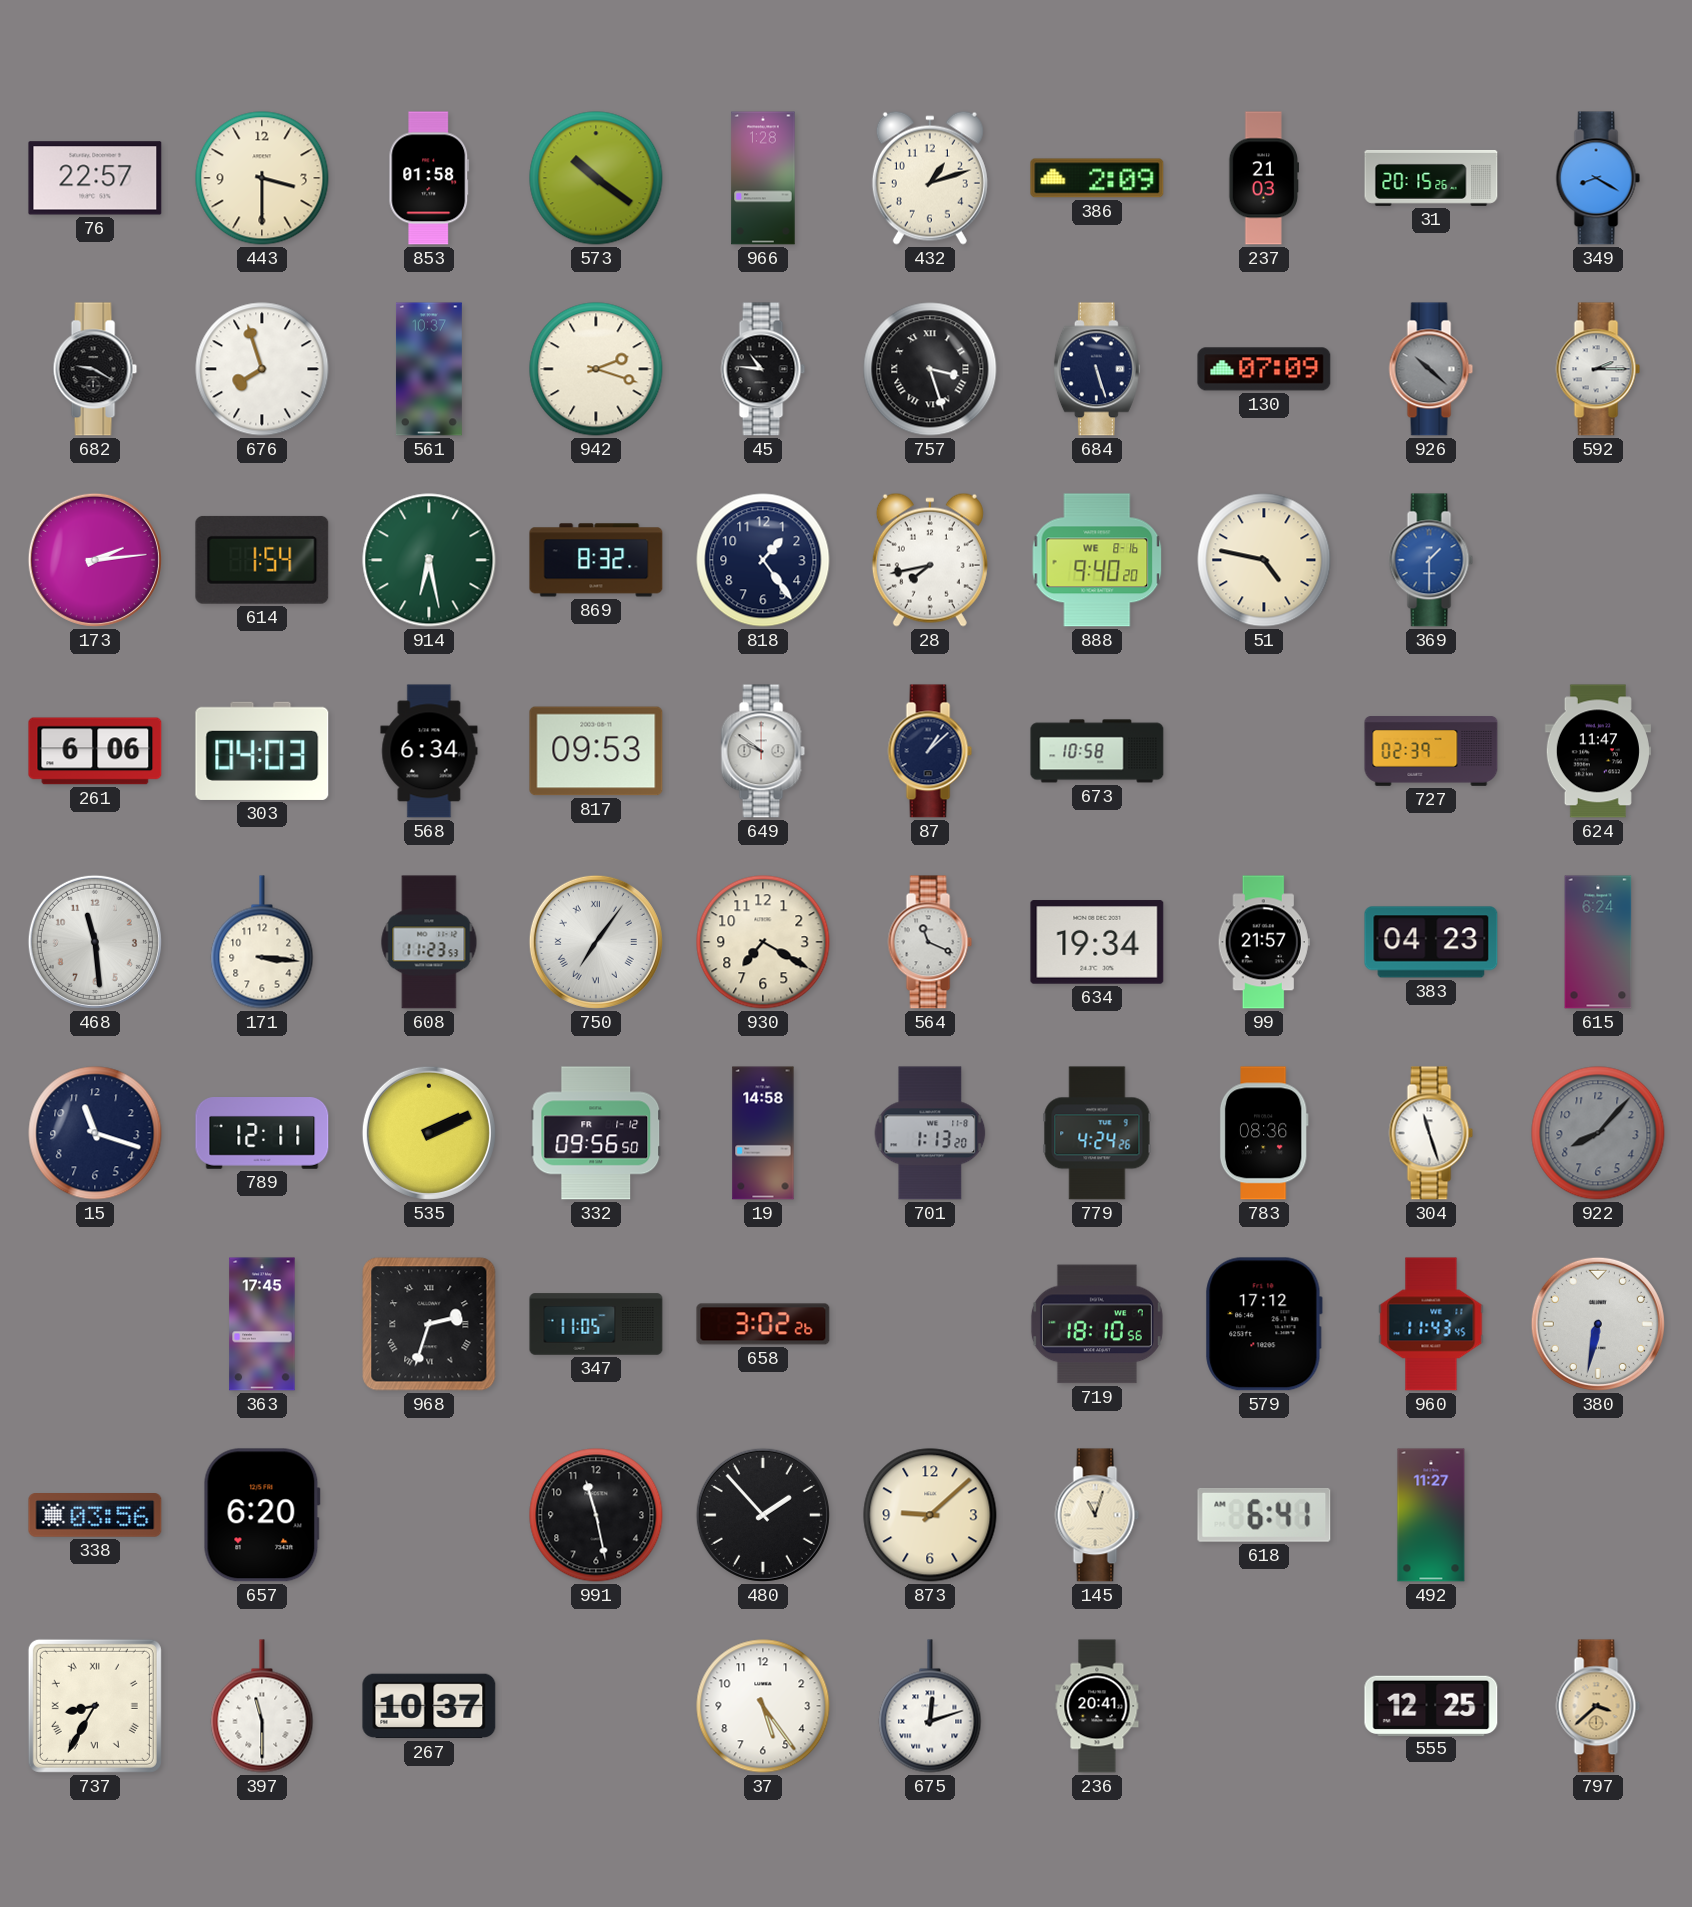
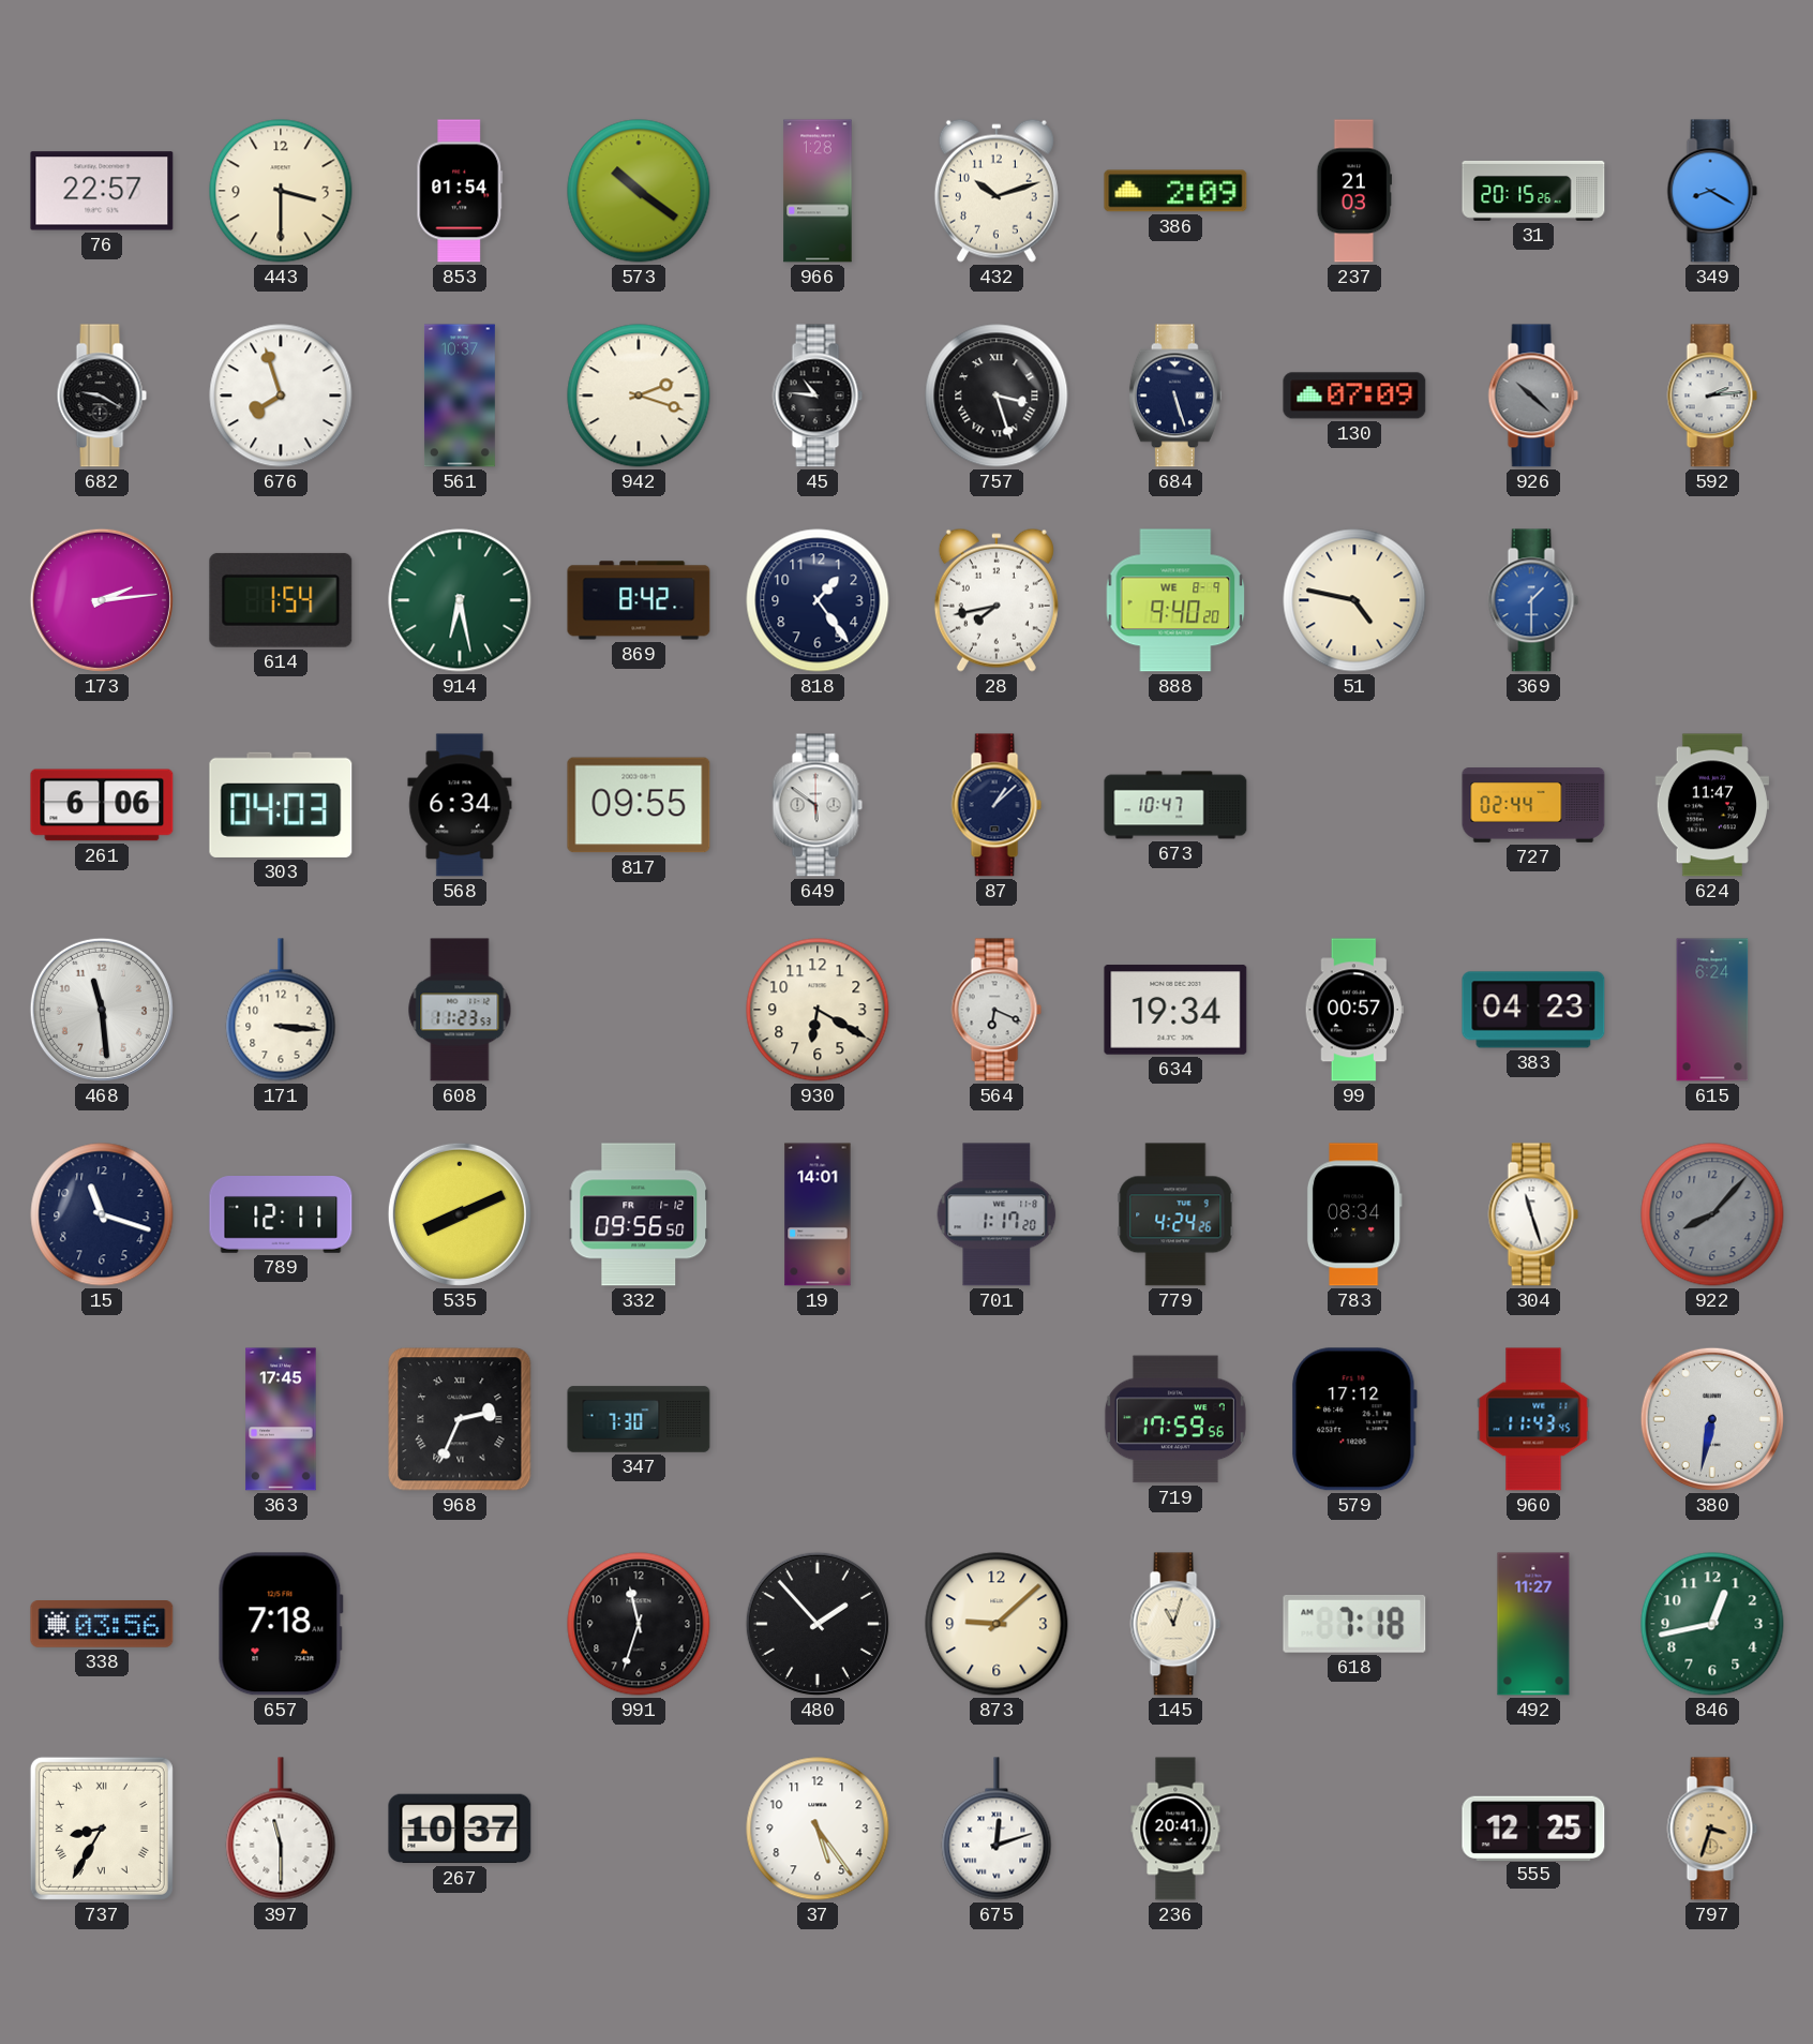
853: 01:58 -> 01:54 (460, 191)
432: 1:12 -> 10:12 (997, 191)
592: 2:15 -> 2:14 (1712, 396)
869: 8:32 -> 8:42 (639, 600)
888 date: WE 8-16 -> WE 8-9 (1175, 600)
817: 09:53 -> 09:55 (639, 805)
649: 9:51 -> 5:51 (818, 805)
673: 10:58 -> 10:47 (1175, 805)
727: 02:39 -> 02:44 (1533, 805)
750: 7:06 -> none (596, 942)
930: 7:20 -> 6:20 (818, 1010)
564: 11:19 -> 6:19 (997, 1010)
99: 21:57 -> 00:57 (1354, 1010)
535: 2:11 -> 8:11 (460, 1214)
19: 14:58 -> 14:01 (818, 1214)
701: 1:13 -> 1:17 (997, 1214)
783: 08:36 -> 08:34 (1354, 1214)
968: 2:33 -> 2:34 (460, 1419)
347: 11:05 -> 7:30 (639, 1419)
658: 3:02 -> none (763, 1324)
719: 18:10 -> 17:59 (1175, 1419)
657: 6:20 -> 7:18 (281, 1624)
991: 11:28 -> 11:33 (639, 1624)
618: 6:41 -> 7:18 (1354, 1624)
846: none -> 12:43 (1712, 1624)
797: 3:38 -> 3:33 (1712, 1829)
